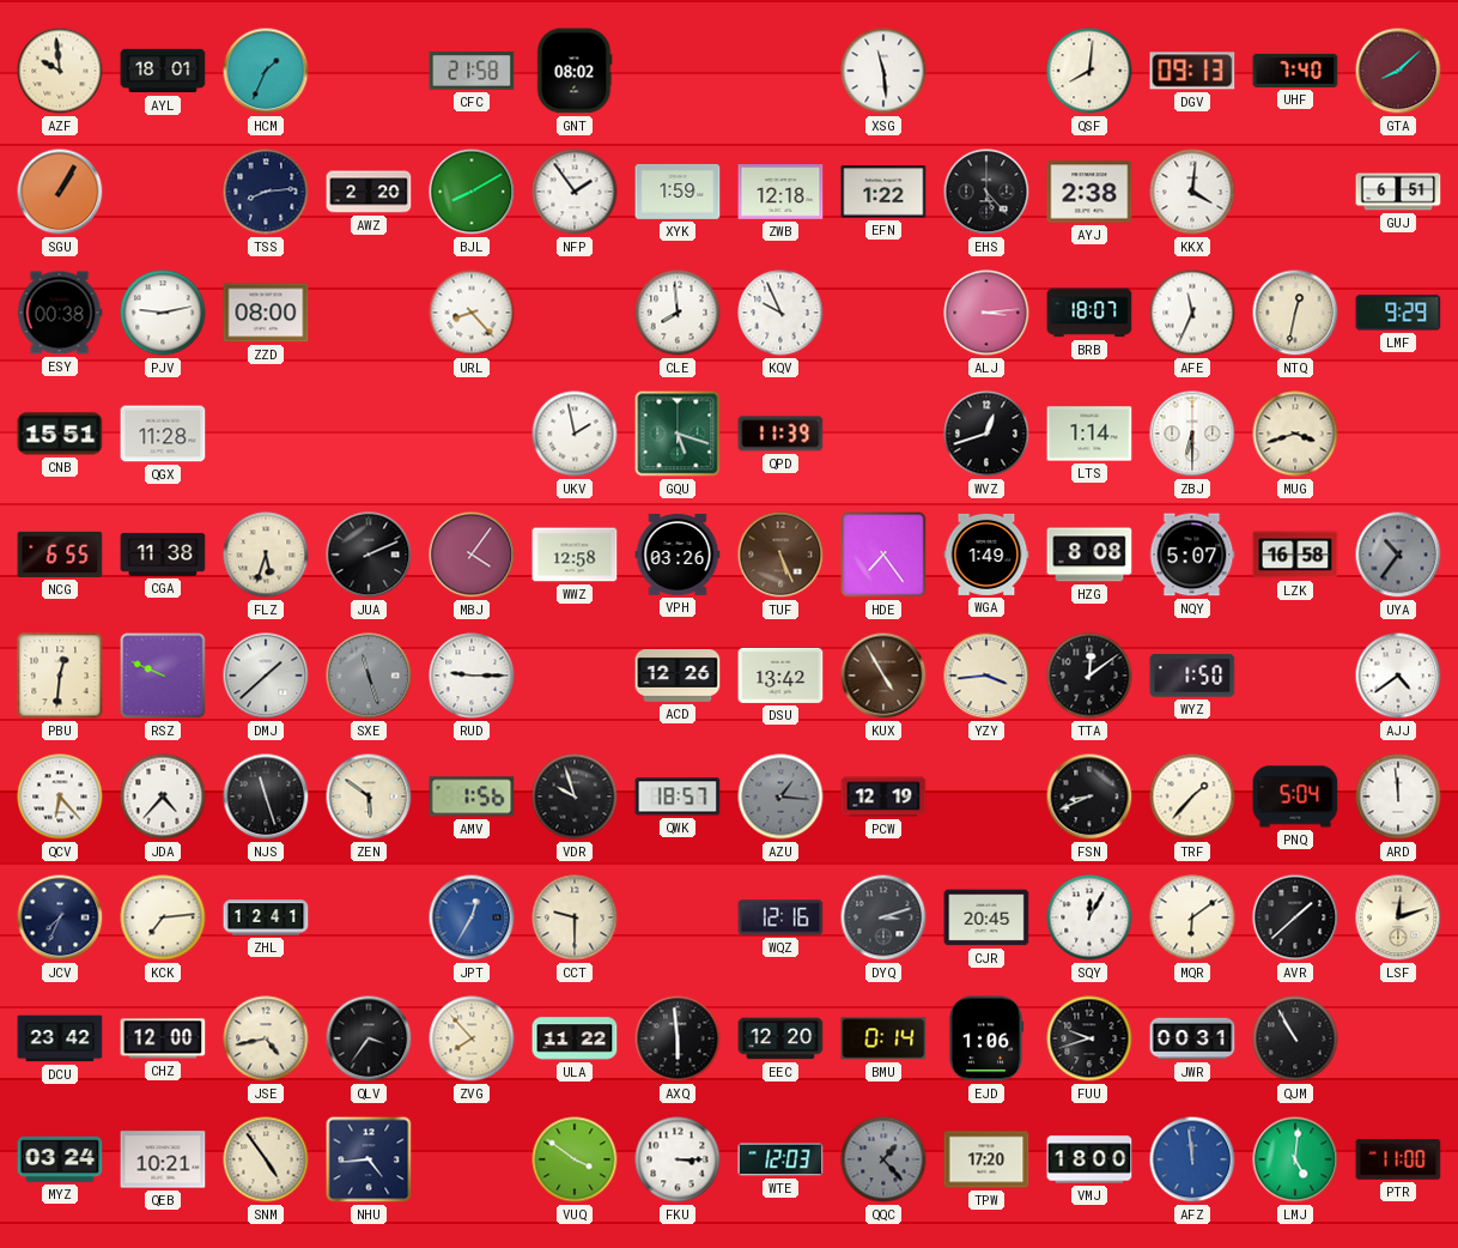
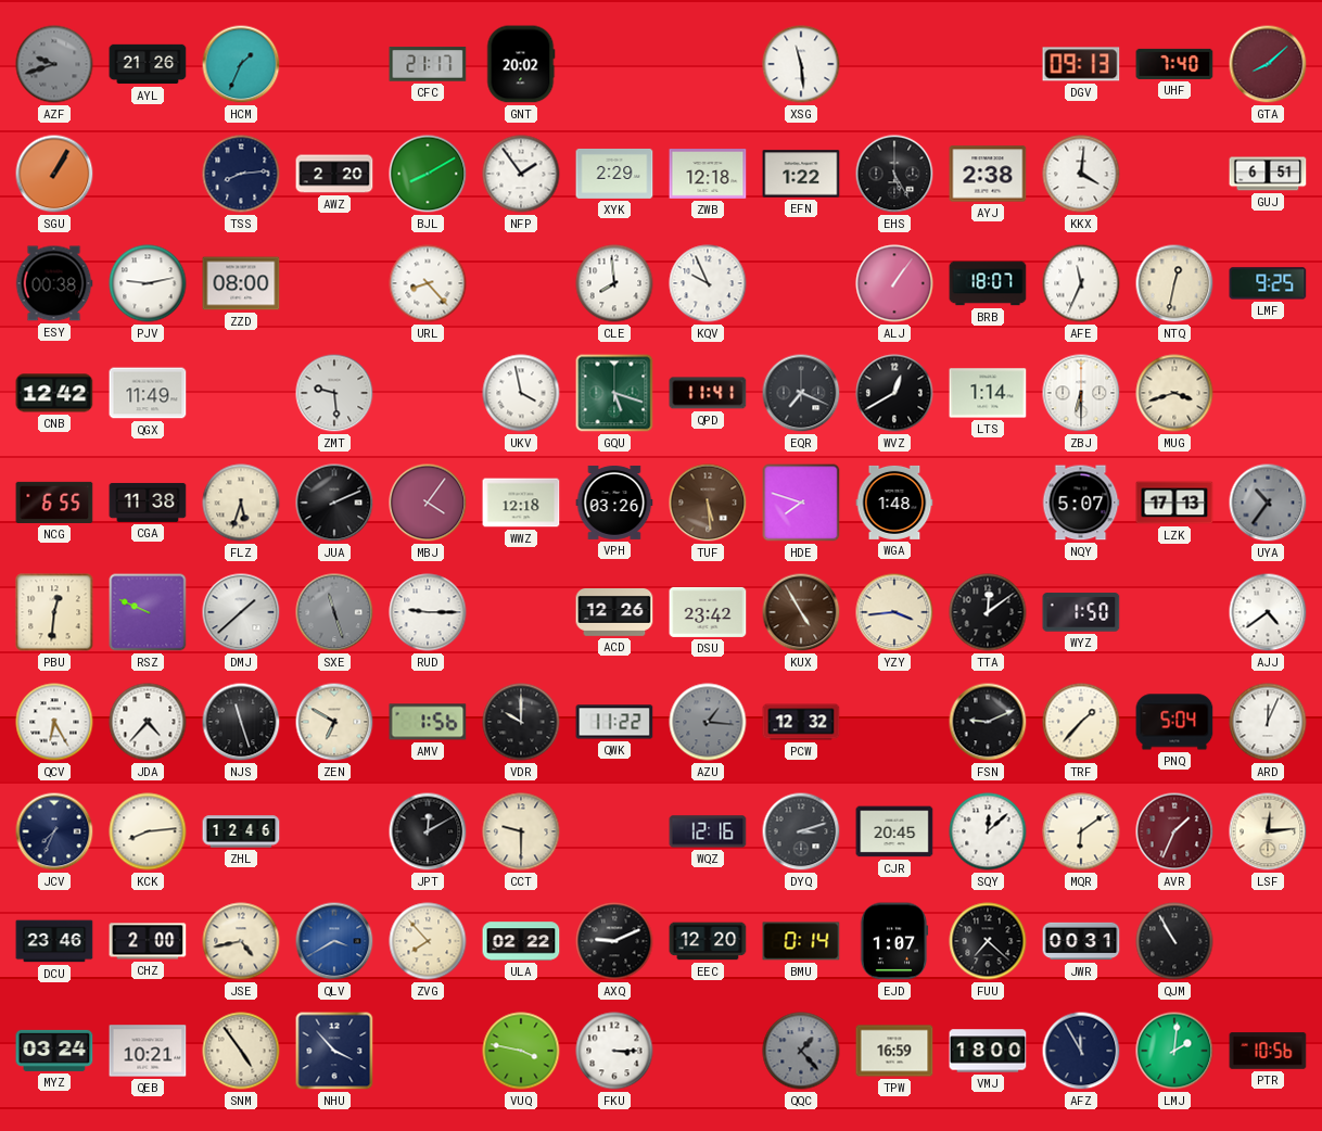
AZF: 9:59 -> 9:42 (54, 64)
AZF dial: cream -> grey (54, 64)
AYL: 18:01 -> 21:26 (148, 64)
CFC: 21:58 -> 21:17 (428, 64)
GNT: 08:02 -> 20:02 (521, 64)
QSF: 8:01 -> none (1089, 71)
XYK: 1:59 -> 2:29 (614, 174)
EHS: 5:23 -> 5:25 (894, 174)
ALJ: 3:14 -> 1:06 (894, 283)
LMF: 9:29 -> 9:25 (1268, 283)
CNB: 15:51 -> 12:42 (54, 393)
QGX: 11:28 -> 11:49 (148, 393)
ZMT: none -> 9:29 (334, 393)
UKV: 1:58 -> 3:58 (521, 393)
QPD: 11:39 -> 11:41 (708, 393)
EQR: none -> 7:19 (801, 393)
WVZ: 12:42 -> 12:40 (894, 393)
WWZ: 12:58 -> 12:18 (521, 503)
TUF: 5:26 -> 5:29 (708, 503)
HDE: 7:24 -> 7:48 (801, 503)
WGA: 1:49 -> 1:48 (894, 503)
HZG: 8:08 -> none (1089, 555)
LZK: 16:58 -> 17:13 (1174, 503)
DSU: 13:42 -> 23:42 (708, 612)
QCV: 6:23 -> 6:25 (54, 722)
ZEN: 5:51 -> 6:50 (334, 722)
VDR: 9:57 -> 10:00 (521, 722)
QWK: 18:57 -> 11:22 (614, 722)
PCW: 12:19 -> 12:32 (801, 722)
FSN: 8:41 -> 9:11 (988, 722)
ARD: 11:59 -> 12:04 (1268, 722)
KCK: 7:14 -> 8:14 (148, 831)
ZHL: 12:41 -> 12:46 (241, 831)
JPT: 12:35 -> 12:10 (428, 831)
JPT dial: blue -> black (428, 831)
SQY: 12:05 -> 12:08 (988, 831)
AVR: 1:38 -> 1:34 (1174, 831)
AVR dial: black -> burgundy (1174, 831)
LSF: 12:12 -> 12:14 (1268, 831)
DCU: 23:42 -> 23:46 (54, 941)
CHZ: 12:00 -> 2:00 (148, 941)
QLV: 3:36 -> 3:40 (334, 941)
QLV dial: black -> blue (334, 941)
ULA: 11:22 -> 02:22 (521, 941)
AXQ: 5:59 -> 9:11 (614, 941)
EJD: 1:06 -> 1:07 (894, 941)
FUU: 9:42 -> 7:22 (988, 941)
NHU: 4:44 -> 3:53 (334, 1051)
VUQ: 3:51 -> 3:47 (521, 1051)
WTE: 12:03 -> none (780, 1159)
TPW: 17:20 -> 16:59 (894, 1051)
AFZ: 11:59 -> 11:55 (1081, 1051)
AFZ dial: blue -> navy (1081, 1051)
LMJ: 5:01 -> 2:01 (1174, 1051)
PTR: 11:00 -> 10:56 (1268, 1051)
